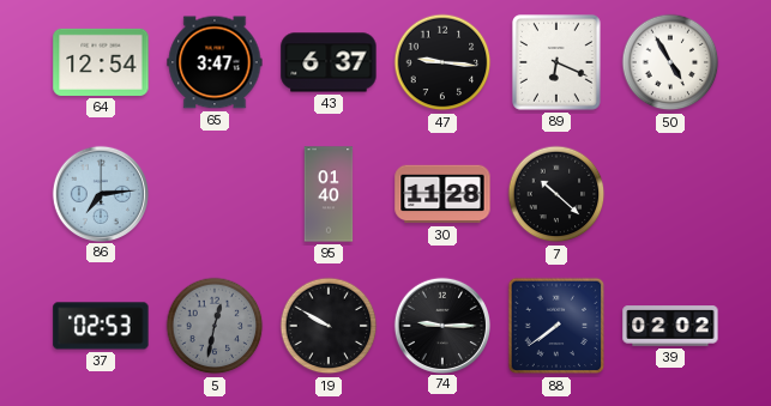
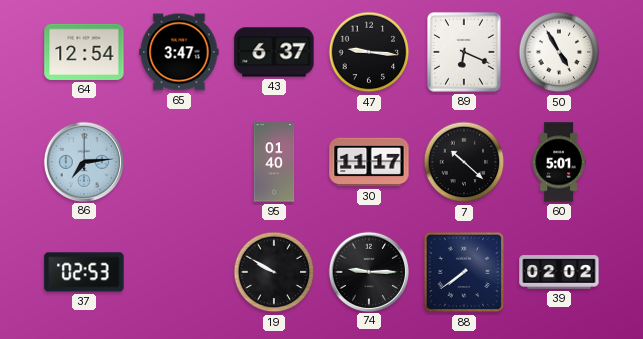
30: 11:28 -> 11:17 (369, 162)
60: none -> 5:01 (559, 162)
5: 12:32 -> none (215, 326)
